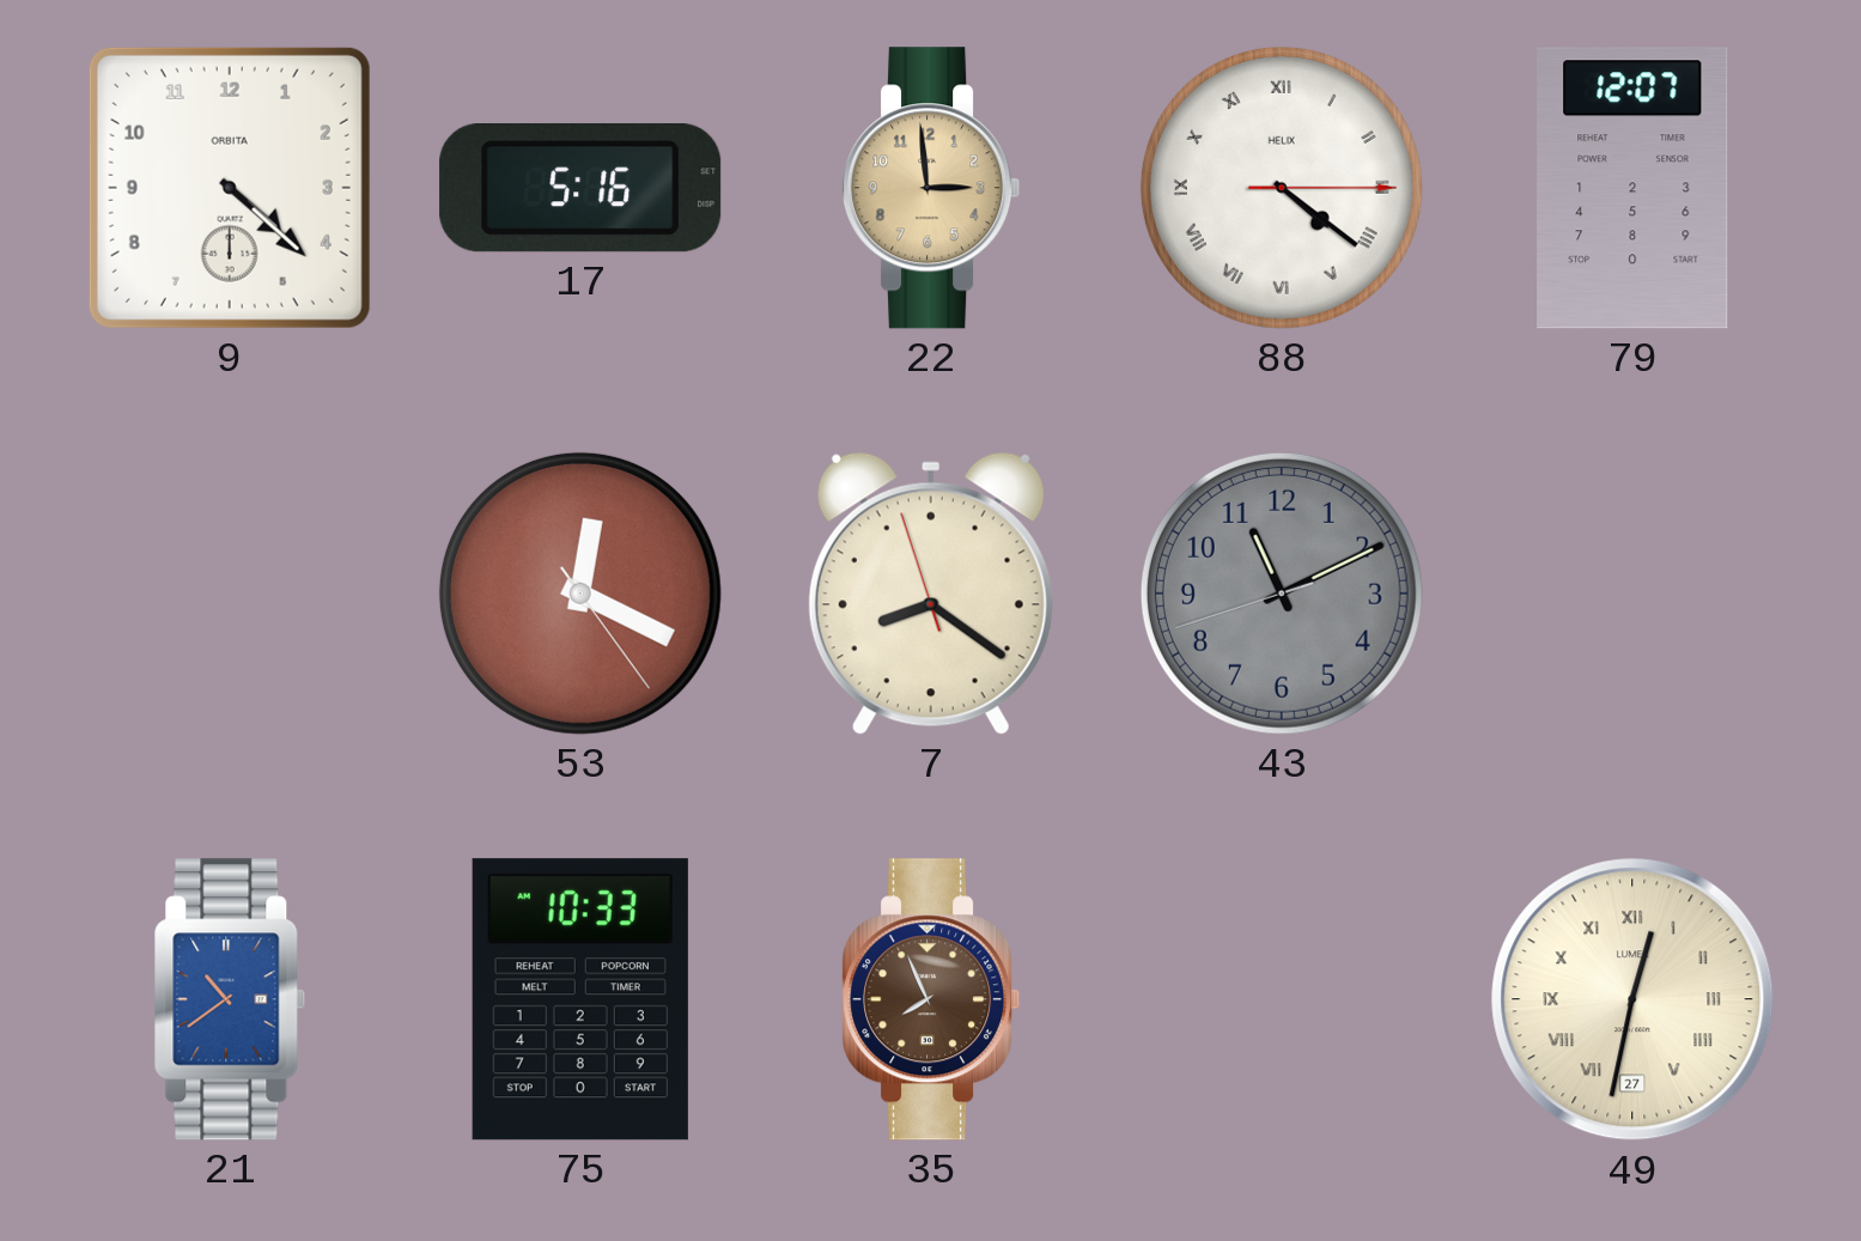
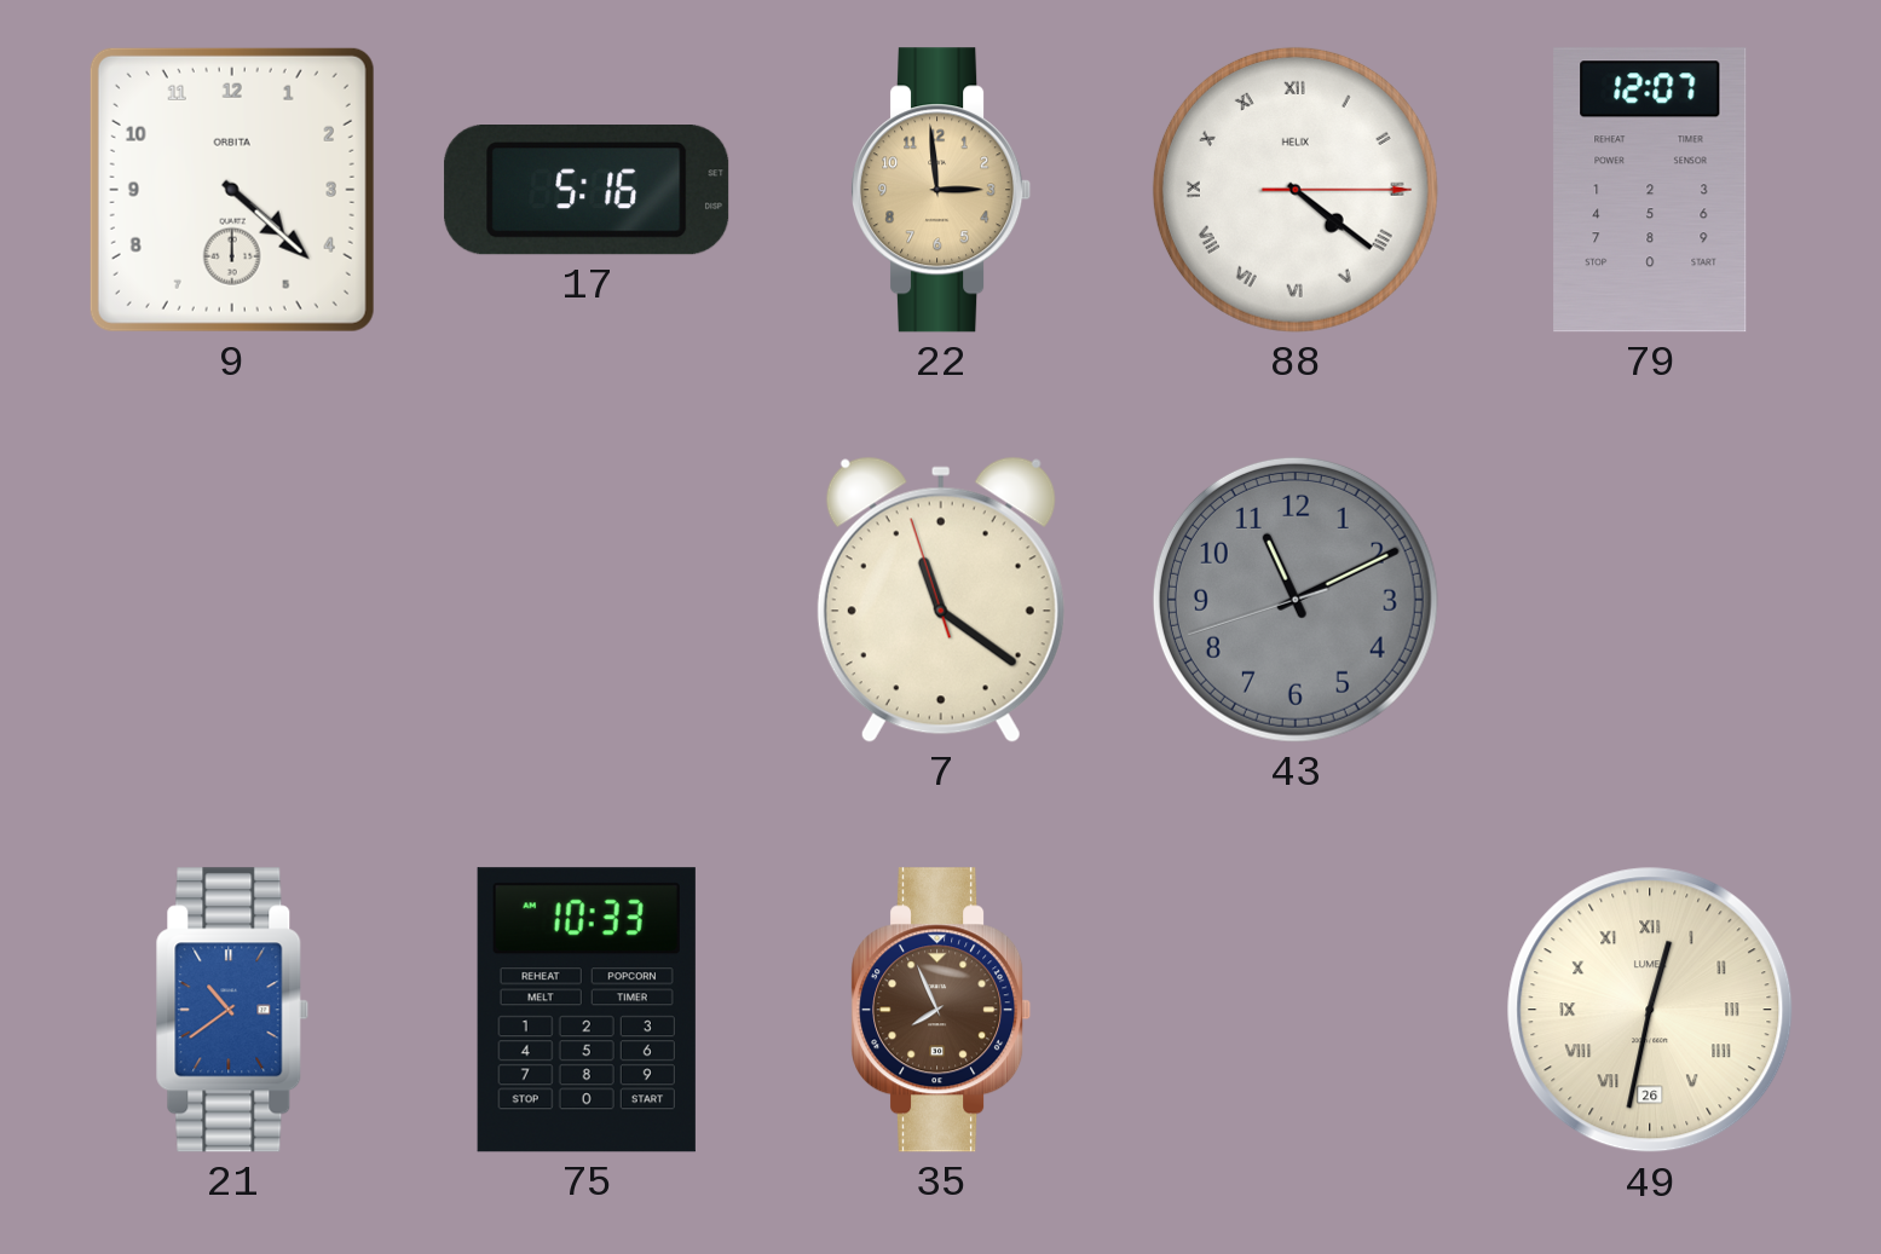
53: 12:19 -> none (580, 594)
7: 8:20 -> 11:20 (941, 600)
49 date: 27 -> 26 (1650, 1010)
